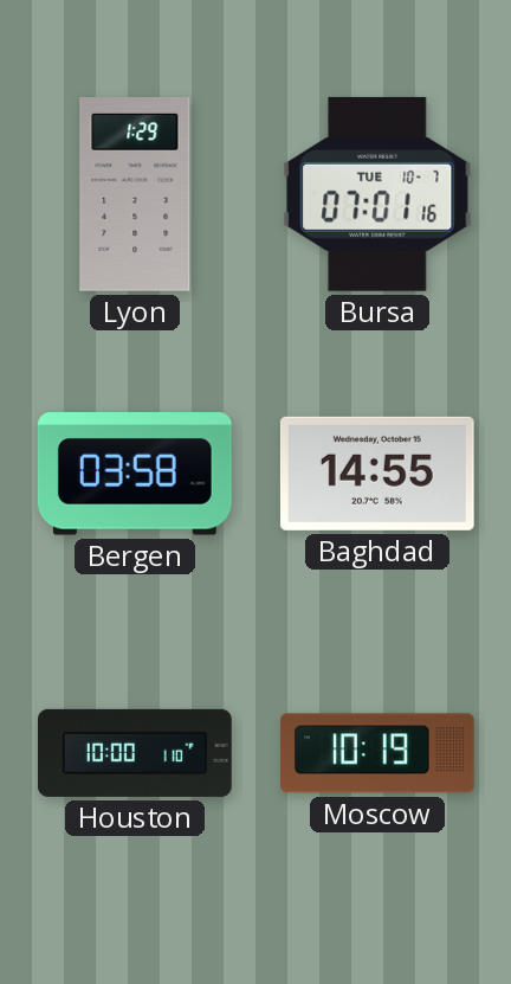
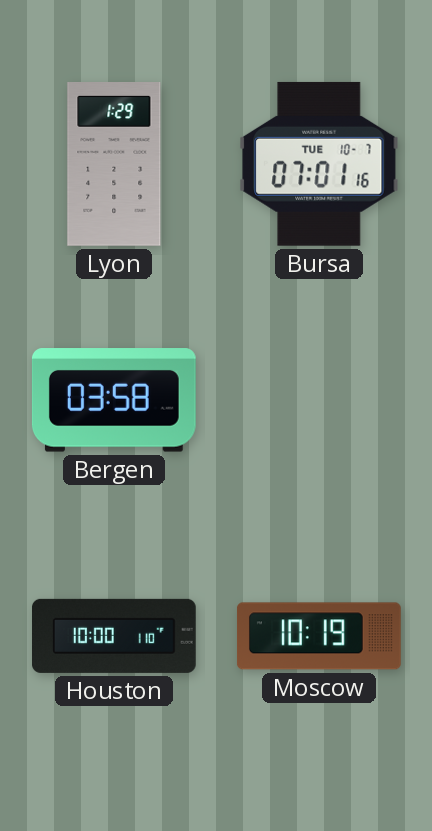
Baghdad: 14:55 -> none (377, 474)
